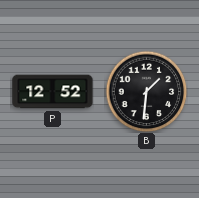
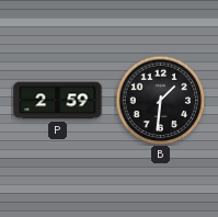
P: 12:52 -> 2:59 (58, 101)
